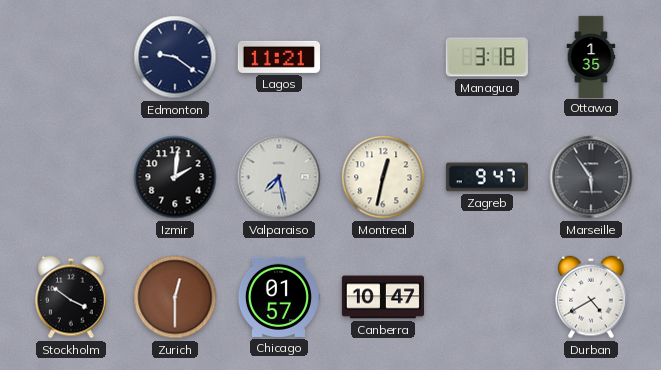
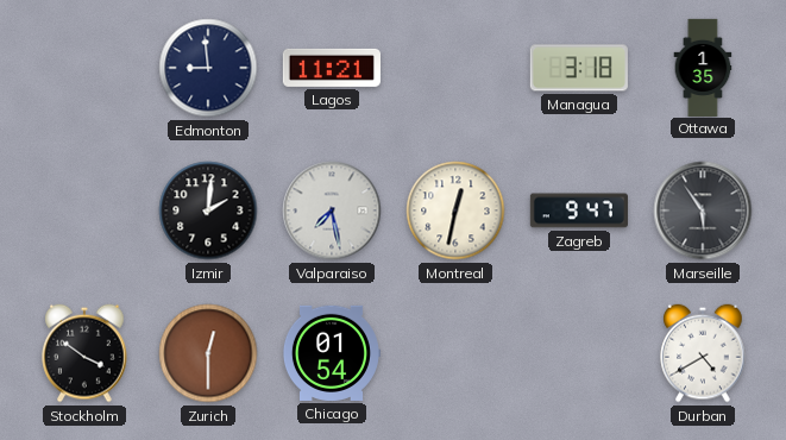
Edmonton: 9:21 -> 8:59 (208, 68)
Chicago: 01:57 -> 01:54 (331, 353)
Canberra: 10:47 -> none (382, 297)
